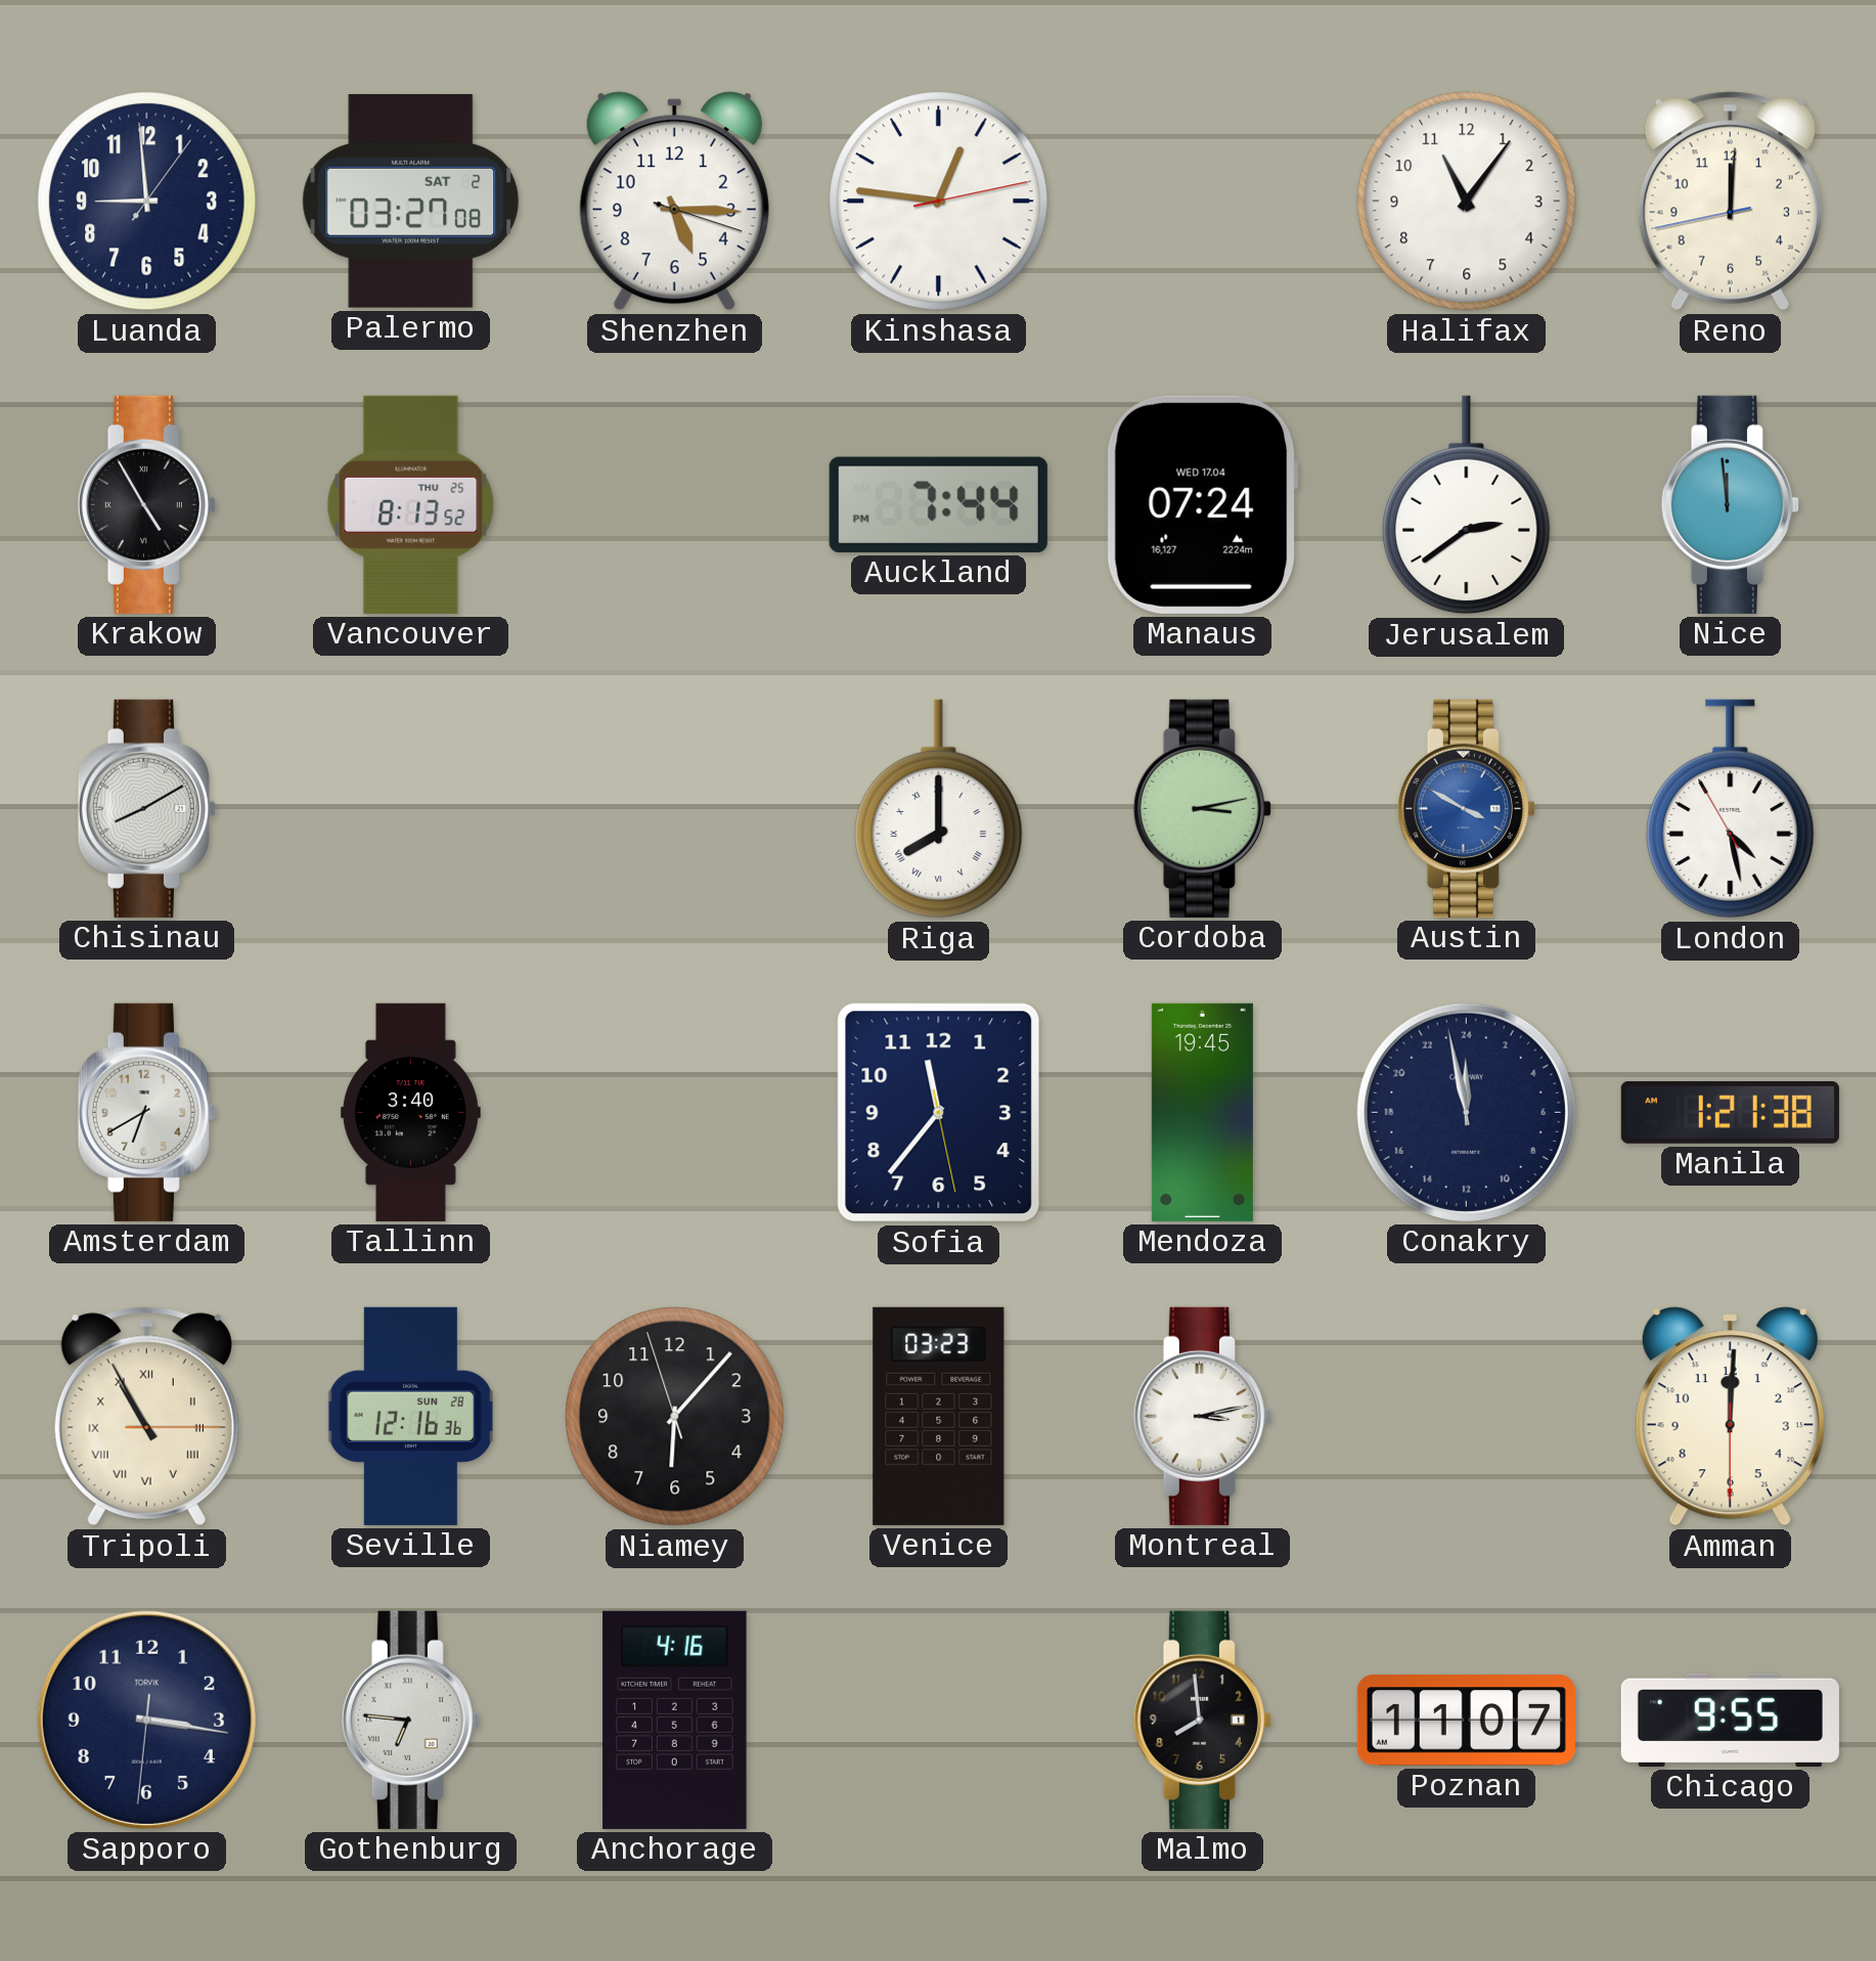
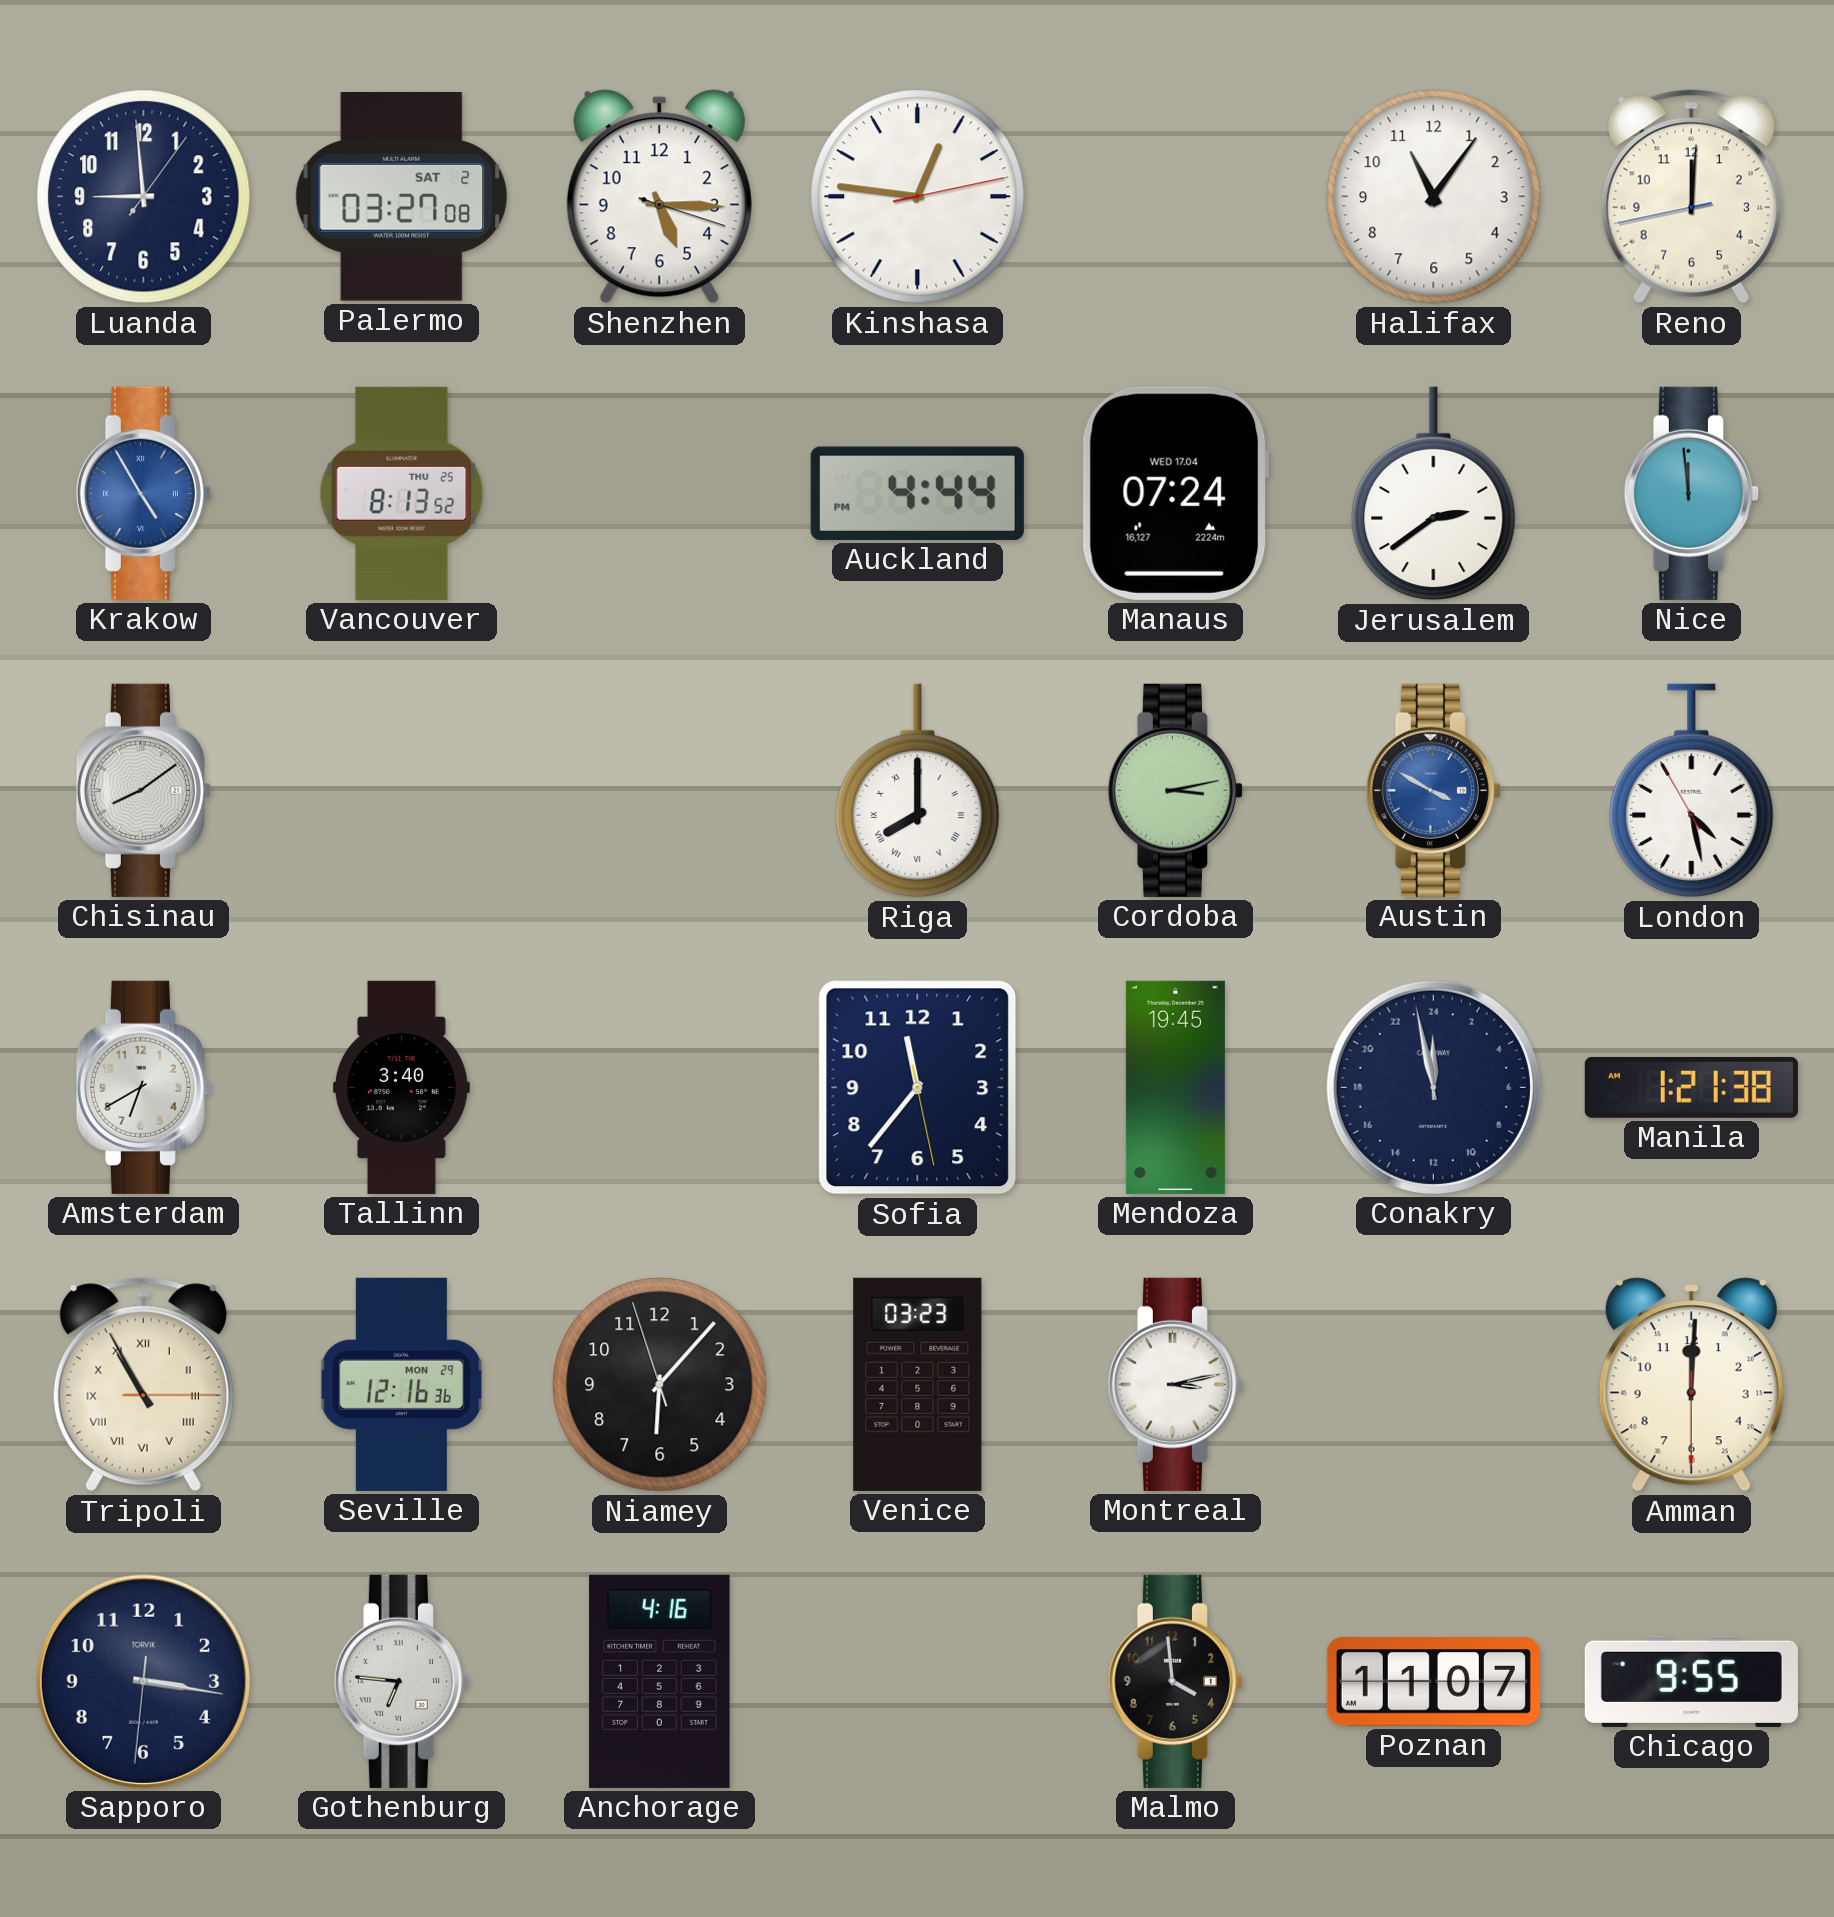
Krakow dial: black -> blue (143, 493)
Auckland: 7:44 -> 4:44 (917, 493)
Chisinau: 8:10 -> 8:09 (143, 790)
Seville date: SUN 28 -> MON 29 (401, 1384)
Malmo: 7:59 -> 3:59 (1175, 1681)
